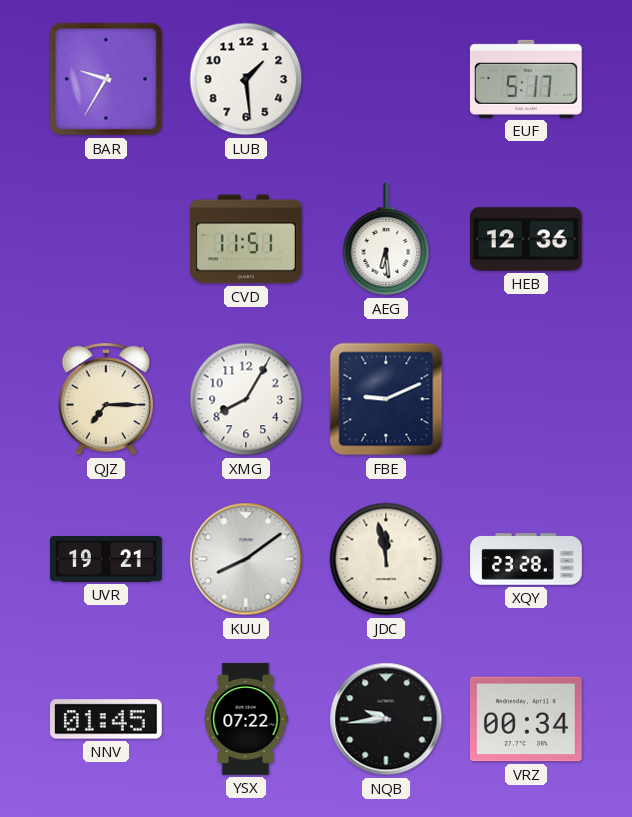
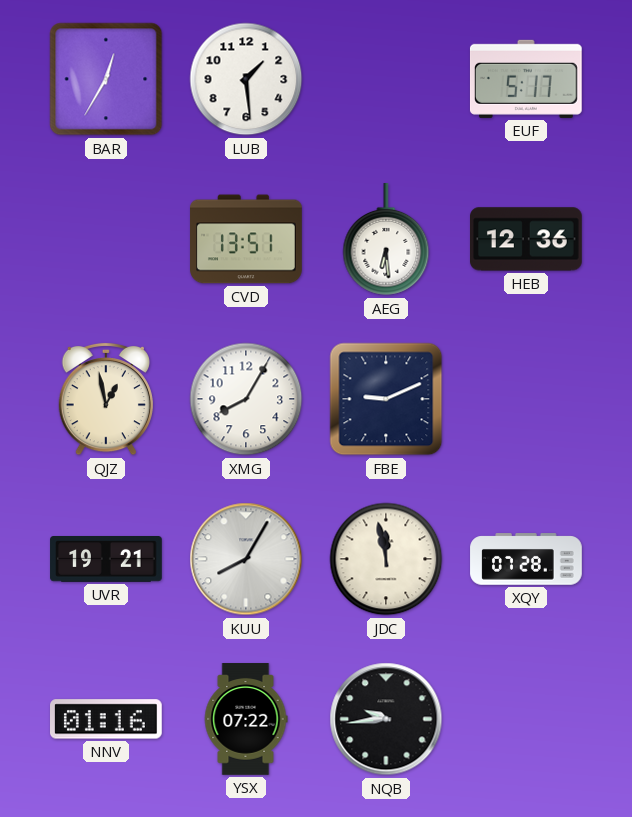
BAR: 9:35 -> 12:35 (106, 79)
CVD: 11:51 -> 13:51 (246, 239)
QJZ: 7:15 -> 12:58 (106, 399)
KUU: 8:09 -> 8:05 (246, 559)
XQY: 23:28 -> 07:28 (526, 559)
NNV: 01:45 -> 01:16 (107, 719)
VRZ: 00:34 -> none (526, 719)
